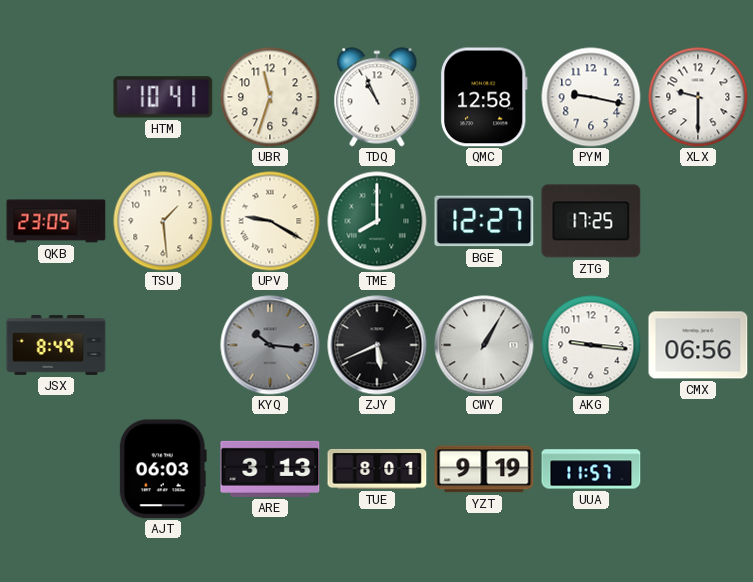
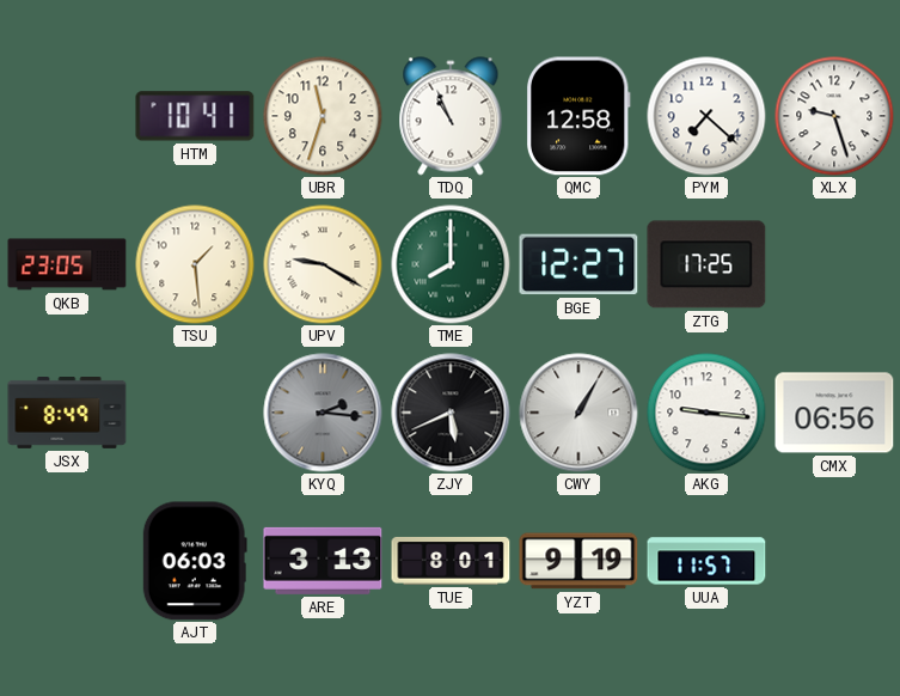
PYM: 9:17 -> 7:22 (706, 116)
XLX: 9:30 -> 9:27 (834, 116)
KYQ: 10:16 -> 2:16 (323, 413)
